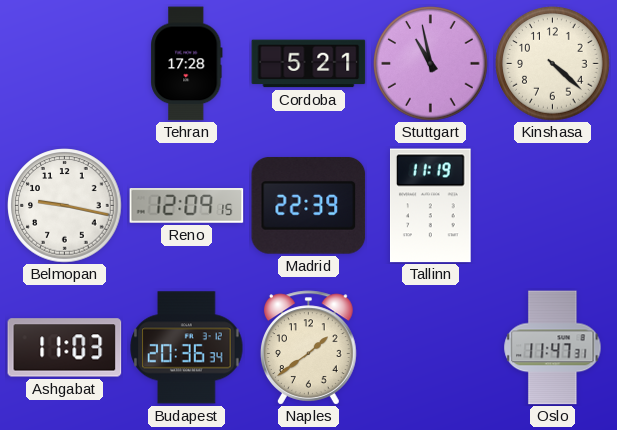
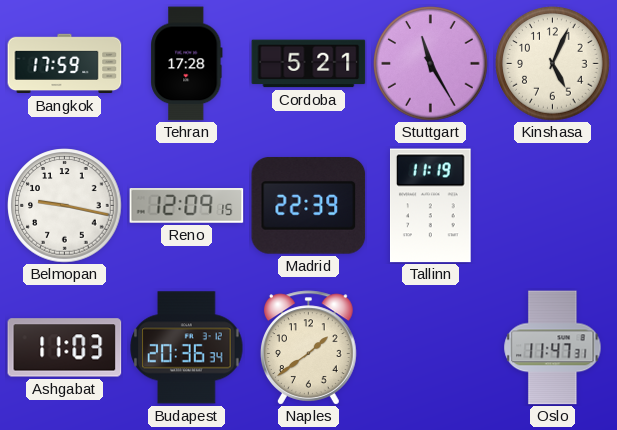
Bangkok: none -> 17:59 (65, 64)
Stuttgart: 10:58 -> 11:25 (431, 64)
Kinshasa: 4:22 -> 5:04 (553, 64)
